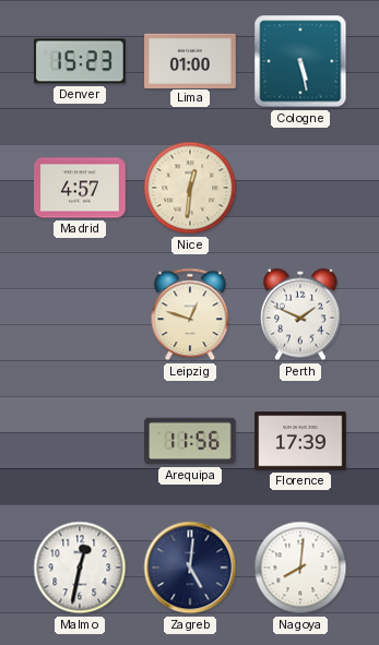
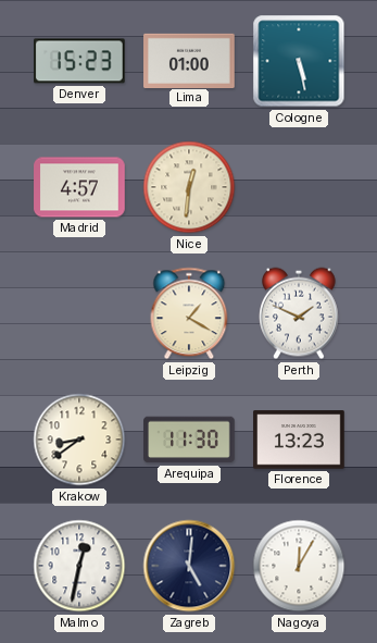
Leipzig: 12:48 -> 1:20 (189, 313)
Krakow: none -> 8:39 (79, 440)
Arequipa: 11:56 -> 11:30 (189, 440)
Florence: 17:39 -> 13:23 (299, 440)
Nagoya: 8:01 -> 12:05 (299, 566)
